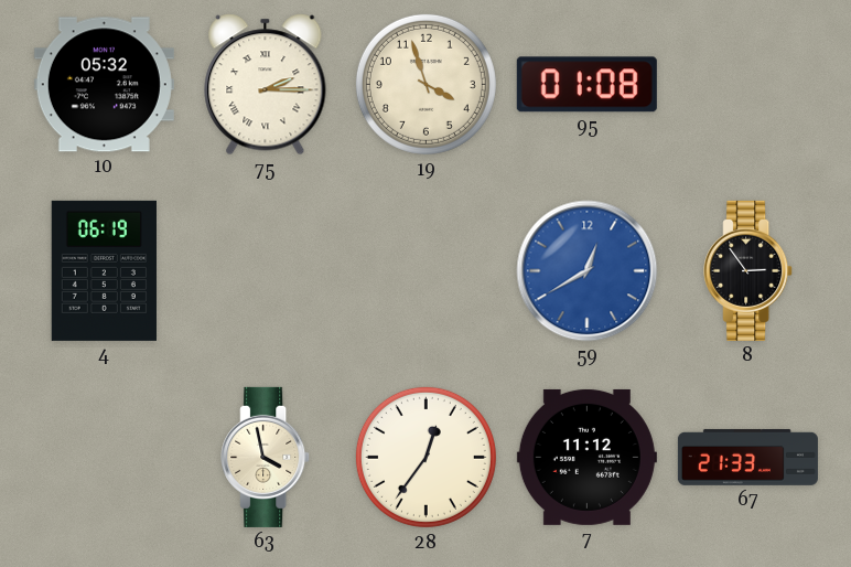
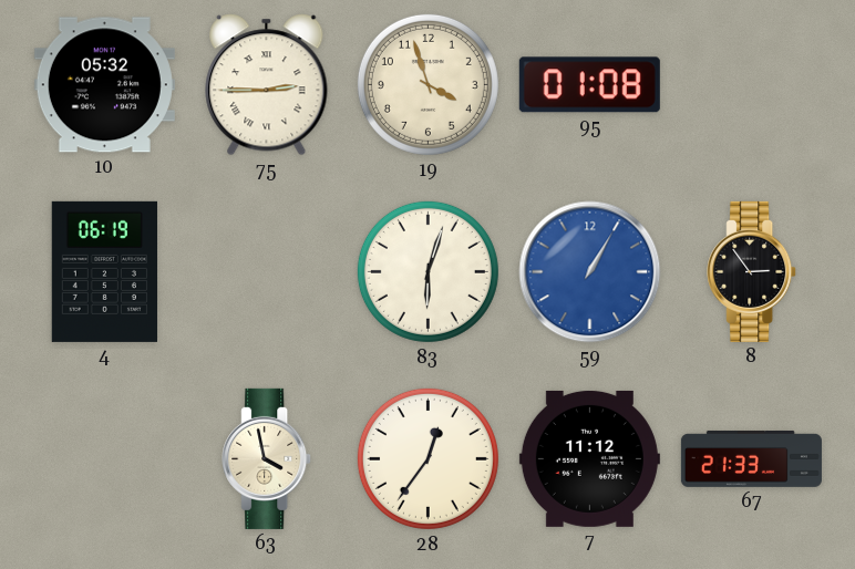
75: 2:15 -> 2:45 (267, 85)
83: none -> 6:03 (427, 271)
59: 12:40 -> 1:05 (590, 272)
